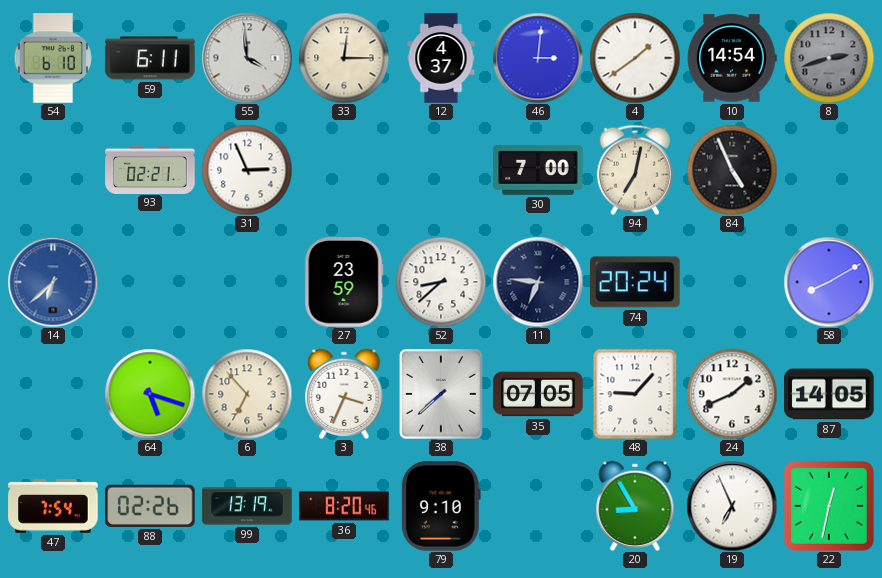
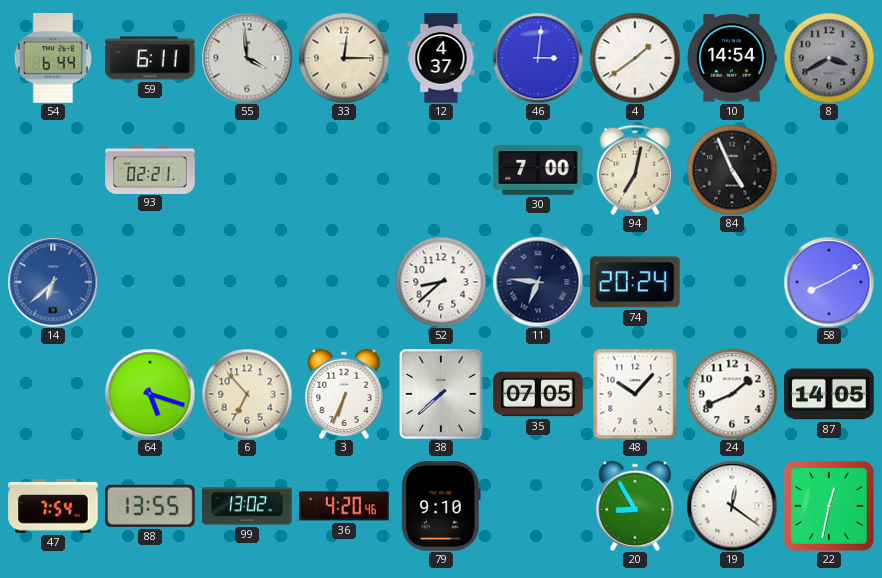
54: 6:10 -> 6:44 (52, 58)
8: 2:42 -> 3:40 (829, 58)
31: 2:56 -> none (247, 170)
27: 23:59 -> none (344, 282)
3: 3:34 -> 6:34 (344, 393)
48: 9:07 -> 10:07 (635, 394)
88: 02:26 -> 13:55 (150, 506)
99: 13:19 -> 13:02 (247, 506)
36: 8:20 -> 4:20 (344, 506)
19: 6:56 -> 12:21 (732, 506)
